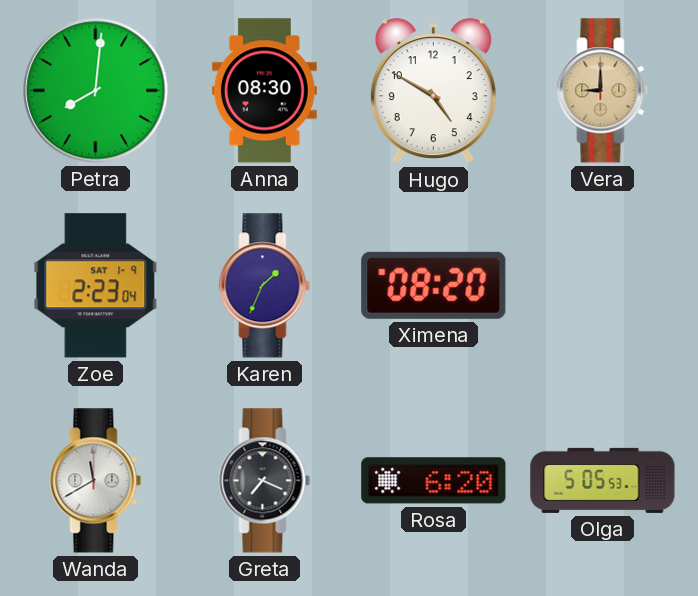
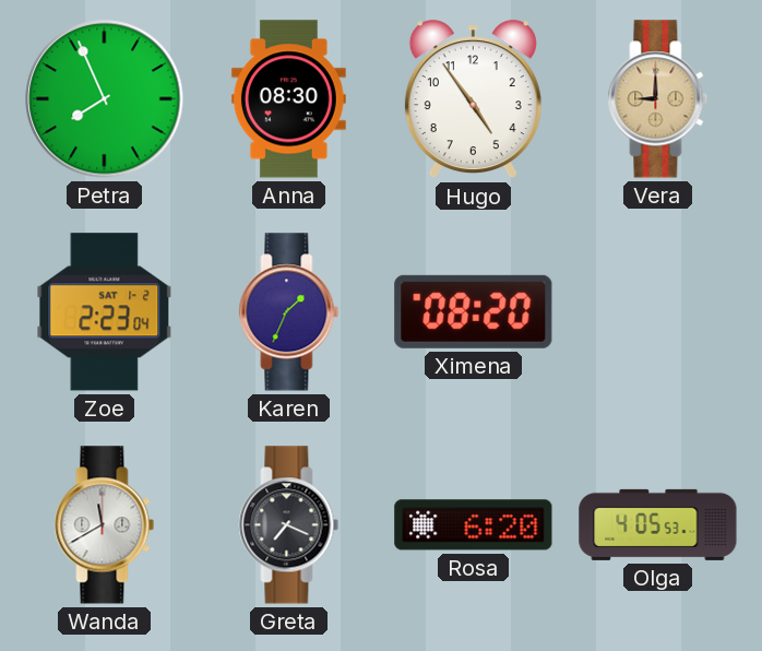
Petra: 8:01 -> 7:56 (105, 99)
Hugo: 4:50 -> 4:54 (473, 99)
Zoe date: SAT 1-9 -> SAT 1-2 (105, 312)
Olga: 5:05 -> 4:05 (658, 524)
